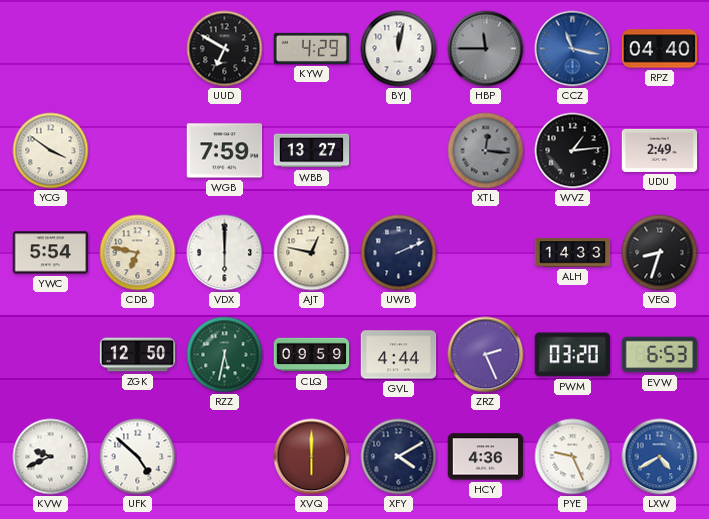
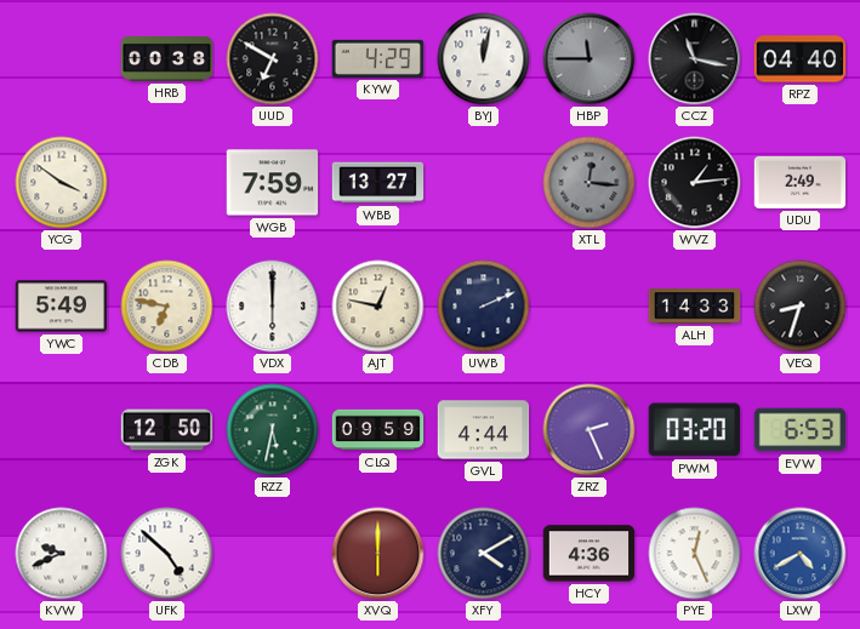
HRB: none -> 00:38 (167, 59)
CCZ dial: blue -> black (695, 59)
YWC: 5:54 -> 5:49 (62, 307)
PYE: 9:26 -> 12:26 (695, 554)
